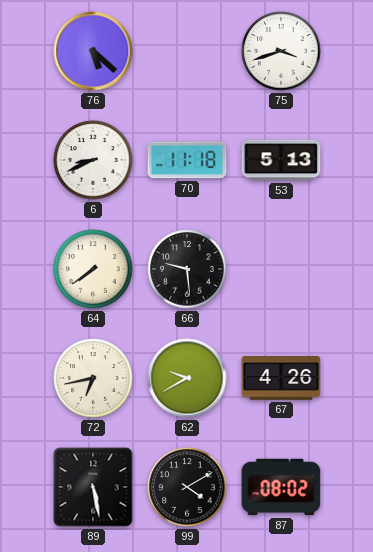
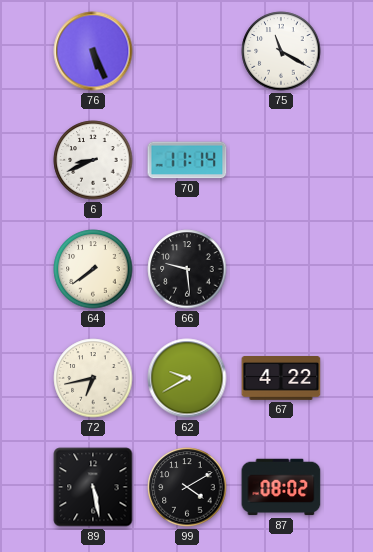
76: 5:22 -> 5:26 (93, 51)
75: 3:42 -> 11:20 (281, 51)
70: 11:18 -> 11:14 (187, 160)
53: 5:13 -> none (281, 160)
67: 4:26 -> 4:22 (281, 379)
